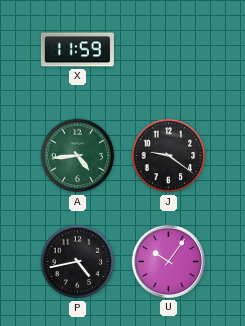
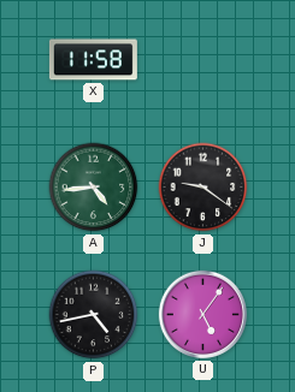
X: 11:59 -> 11:58 (93, 60)
U: 10:06 -> 5:06 (202, 314)
